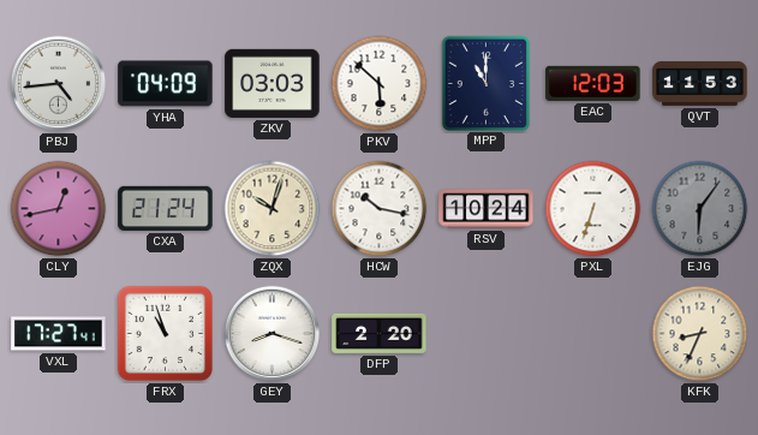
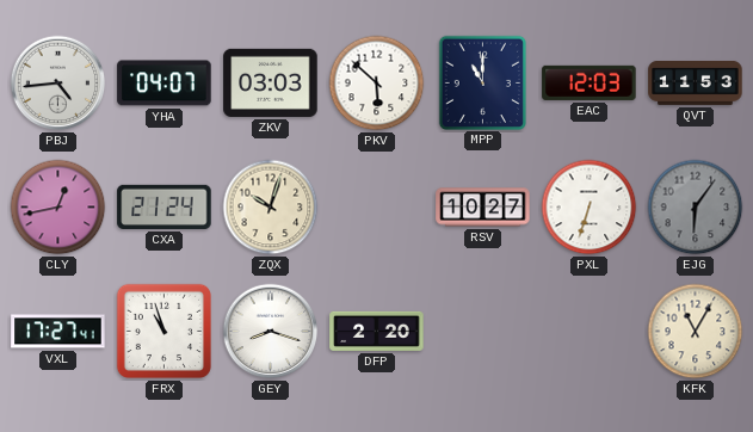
YHA: 04:09 -> 04:07 (165, 84)
HCW: 10:17 -> none (380, 209)
RSV: 10:24 -> 10:27 (483, 208)
KFK: 8:34 -> 11:05 (696, 332)
